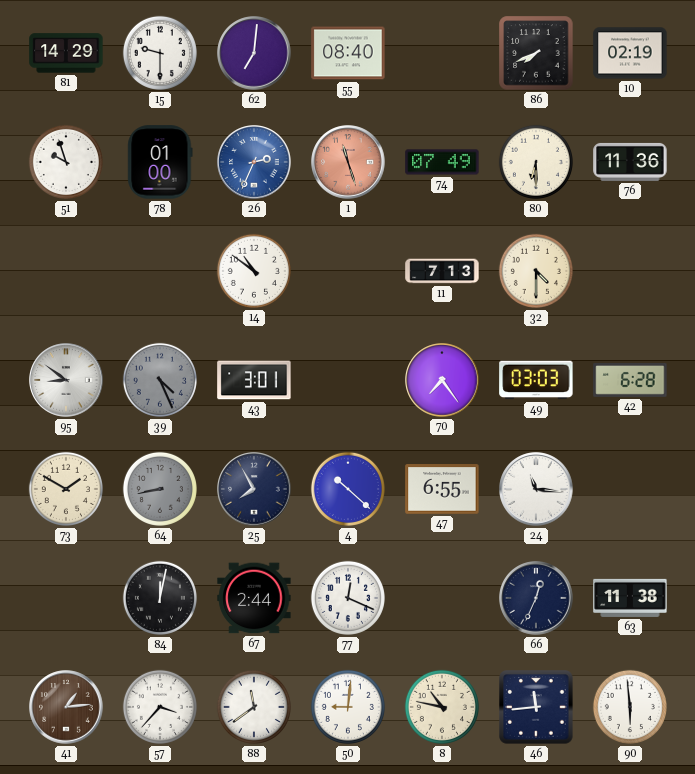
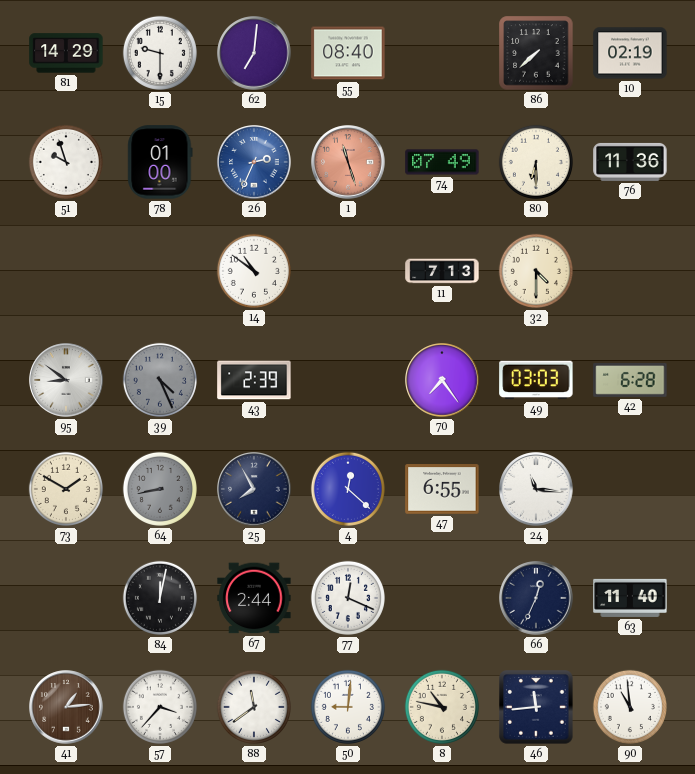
86: 7:41 -> 7:38 (536, 53)
43: 3:01 -> 2:39 (254, 380)
4: 10:22 -> 12:22 (348, 489)
63: 11:38 -> 11:40 (630, 598)
90: 5:59 -> 10:59 (630, 707)
